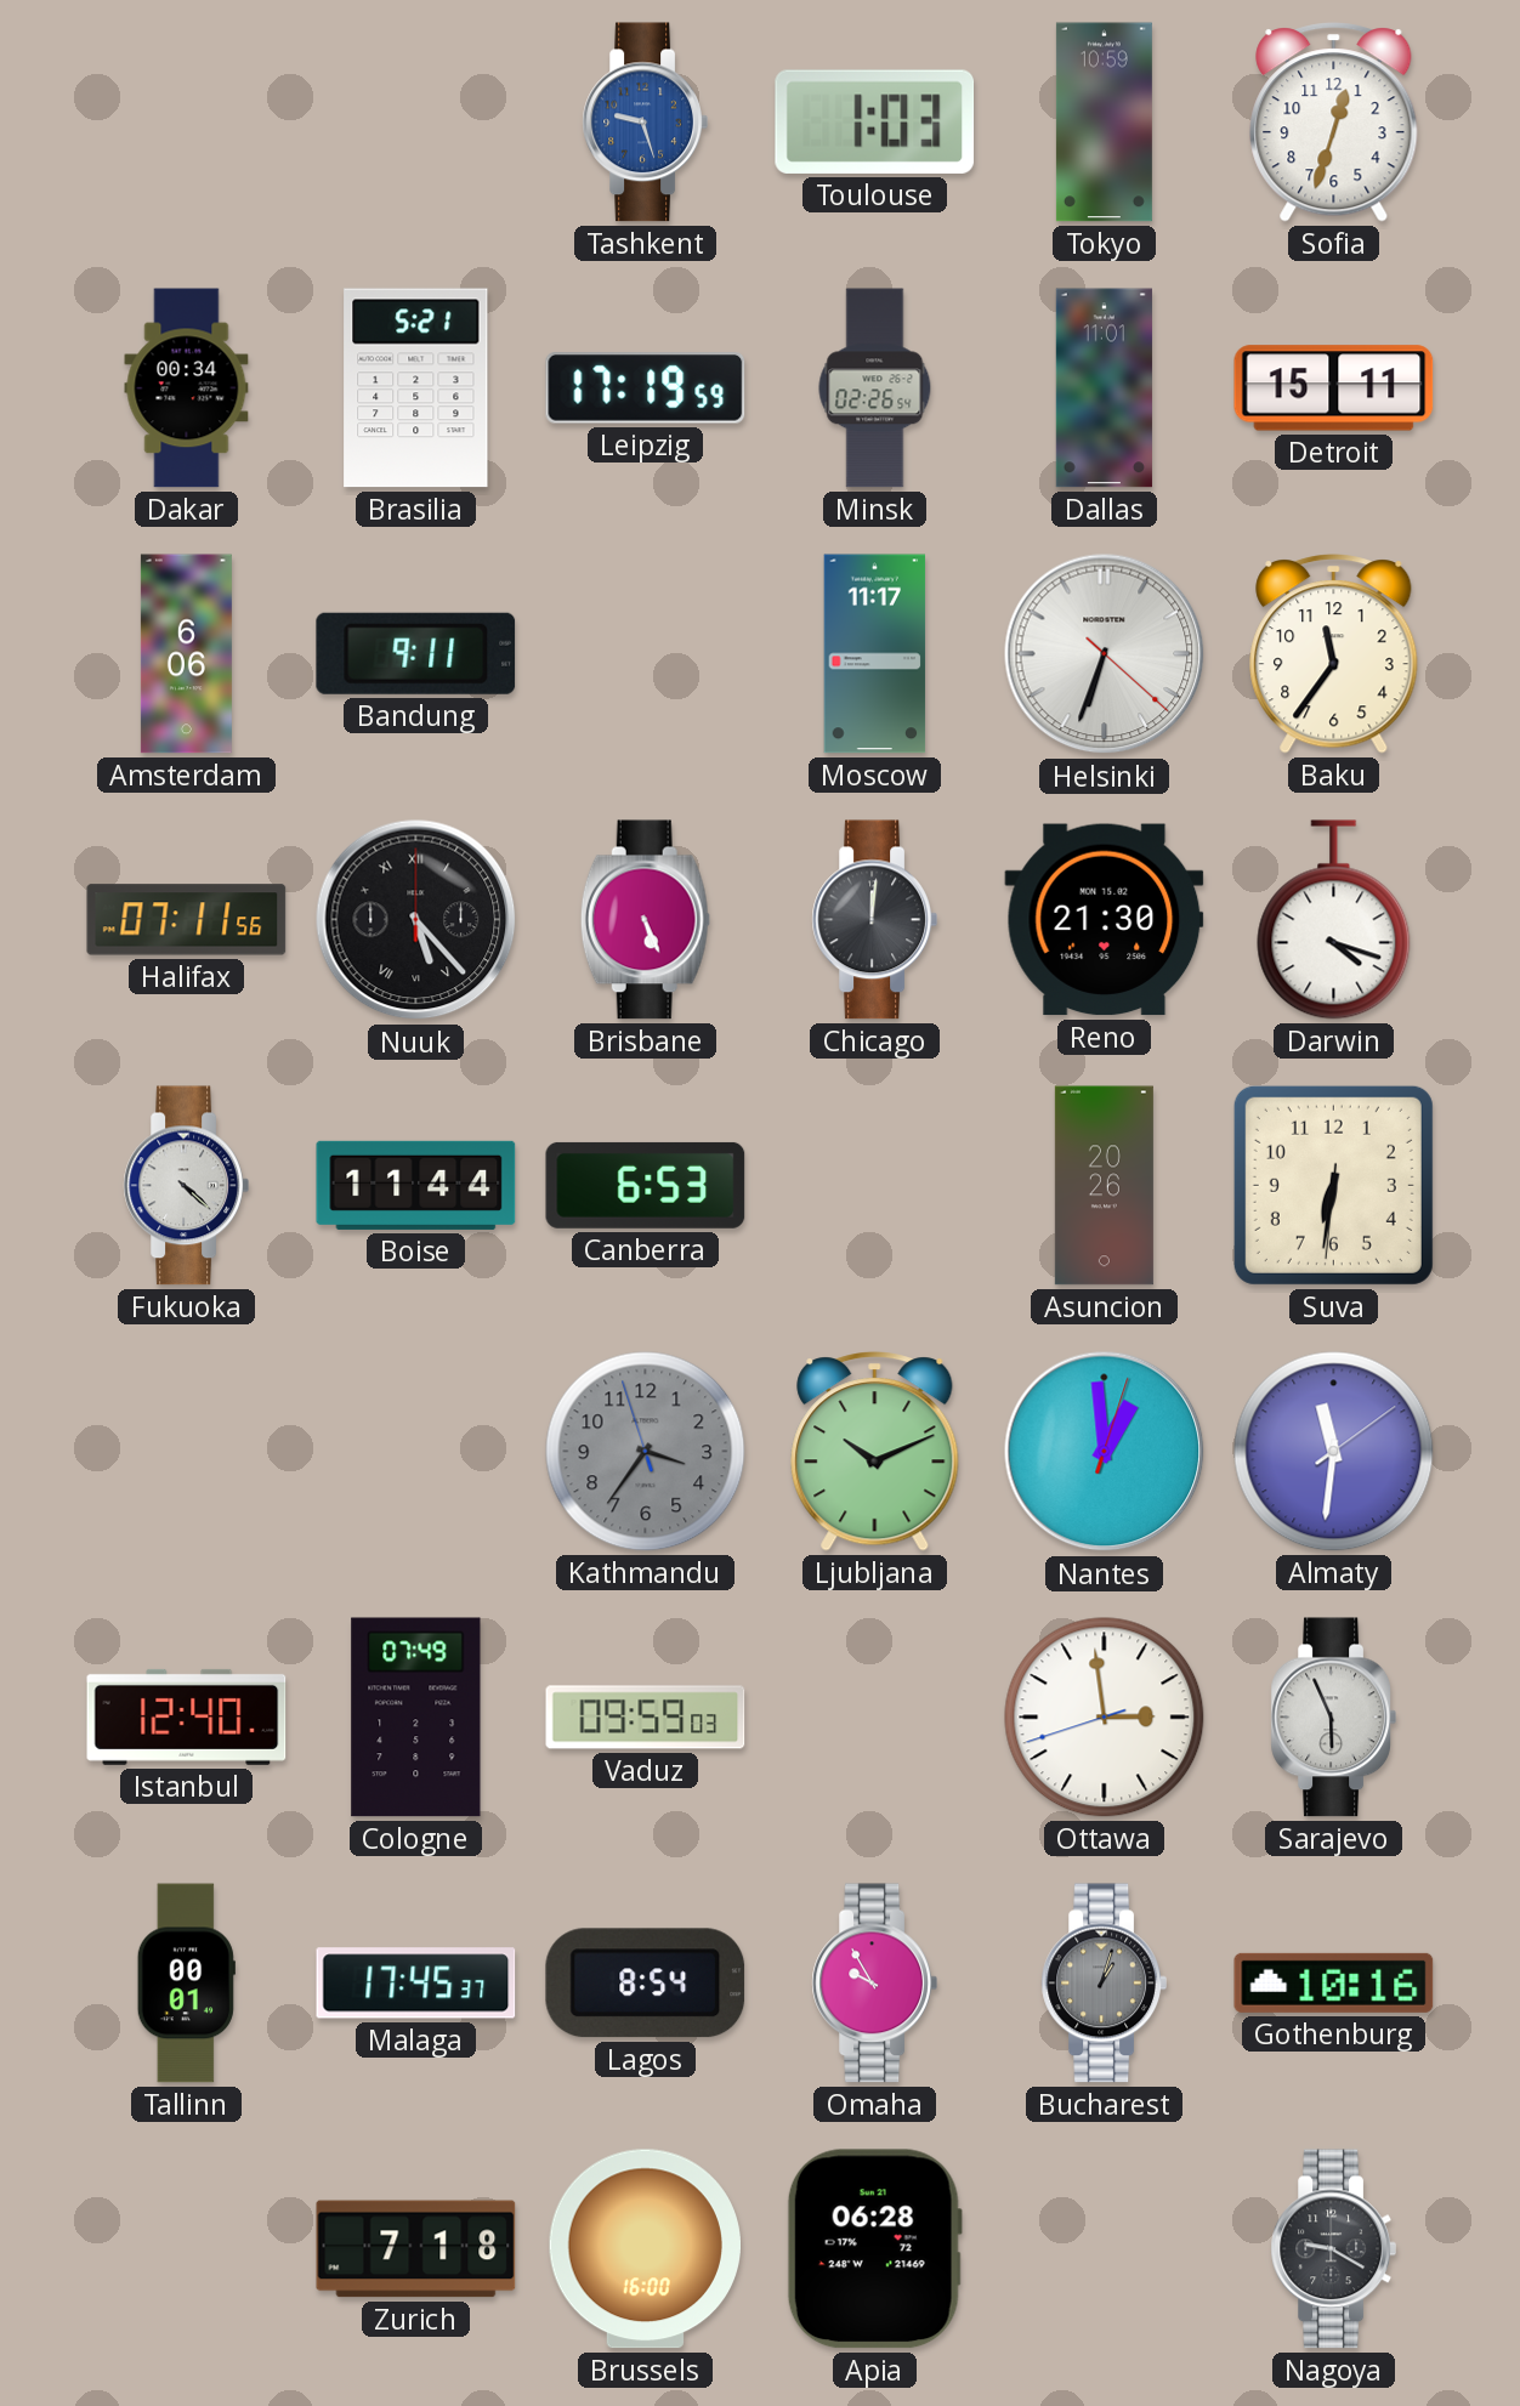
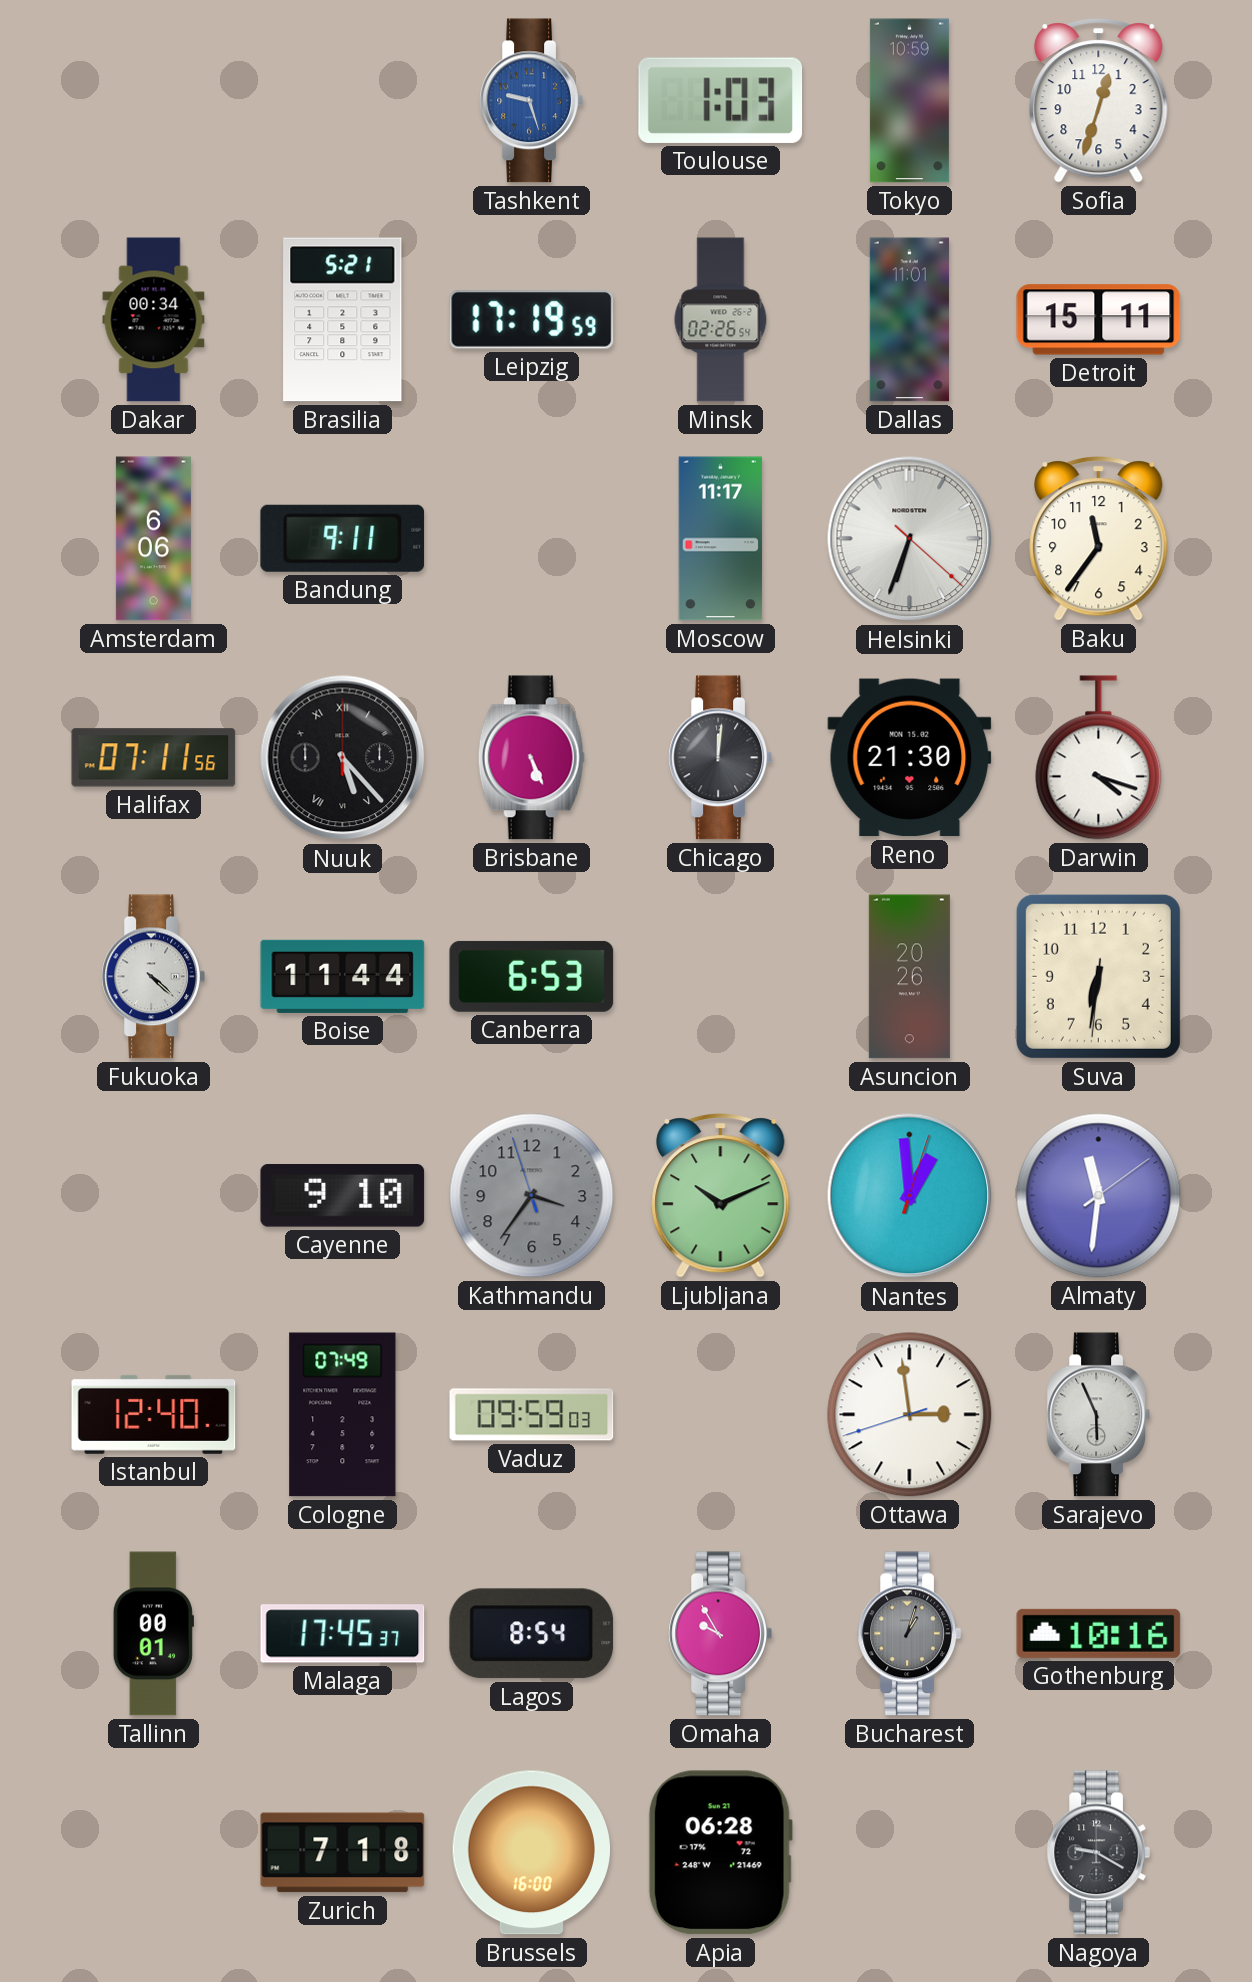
Cayenne: none -> 9:10 (343, 1196)
